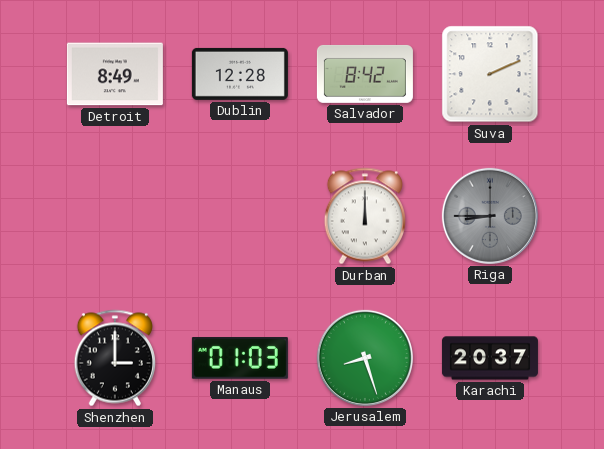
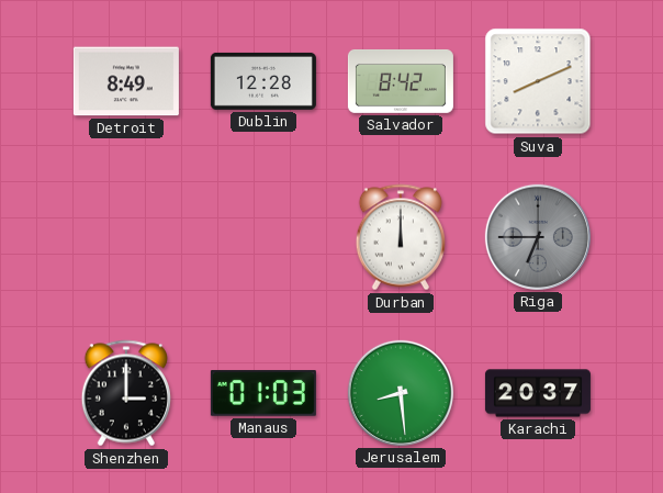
Suva: 2:11 -> 8:11 (538, 81)
Riga: 8:45 -> 6:45 (538, 237)
Jerusalem: 8:27 -> 8:29 (401, 393)
